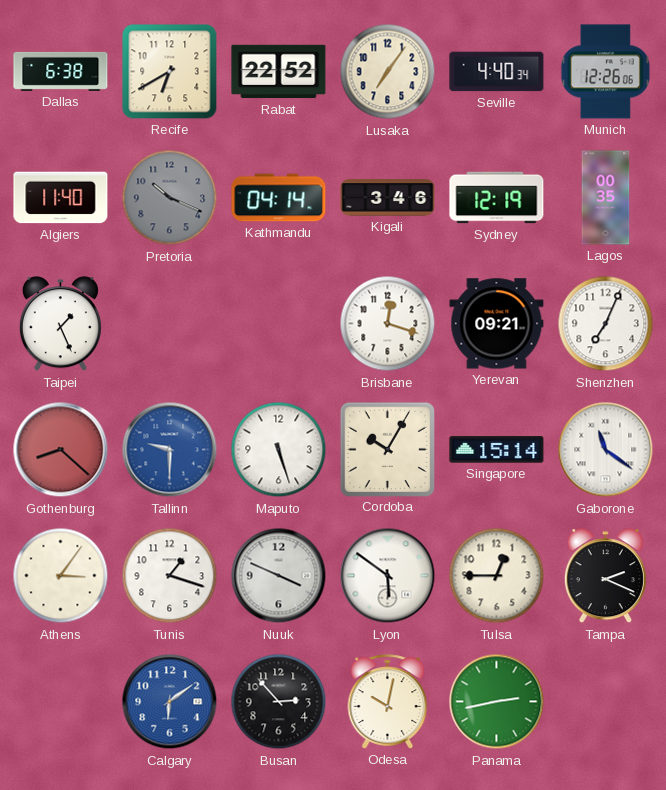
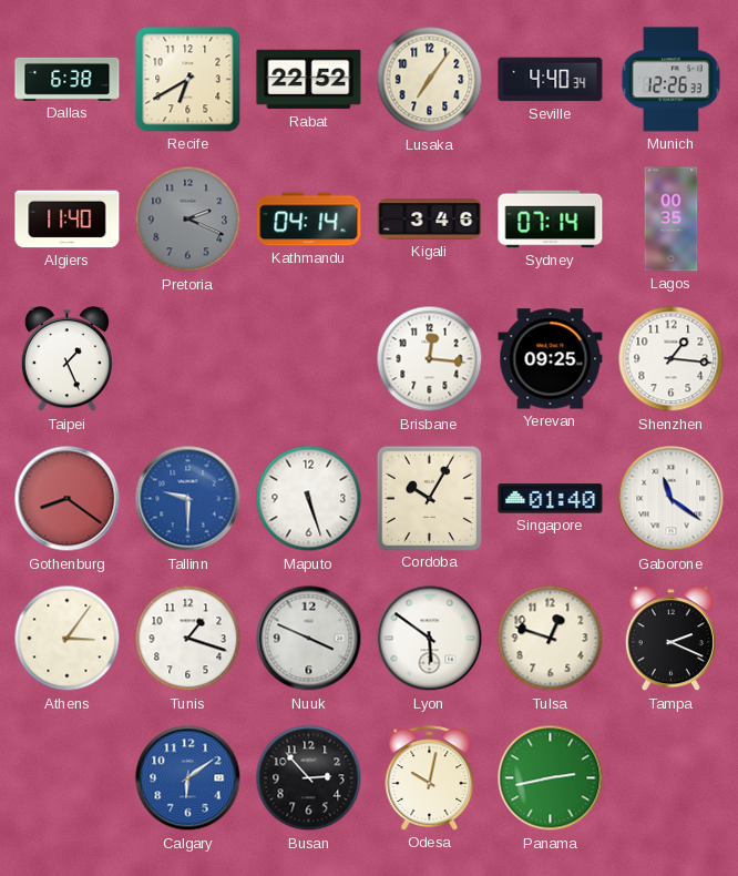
Munich: 12:26:06 -> 12:26:33 (670, 80)
Pretoria: 10:19 -> 2:19 (188, 220)
Sydney: 12:19 -> 07:14 (551, 220)
Brisbane: 12:18 -> 12:16 (430, 359)
Yerevan: 09:21 -> 09:25 (551, 359)
Shenzhen: 7:04 -> 1:16 (672, 359)
Gothenburg: 8:22 -> 8:21 (68, 499)
Singapore: 15:14 -> 01:40 (551, 499)
Tulsa: 12:45 -> 12:48 (551, 639)
